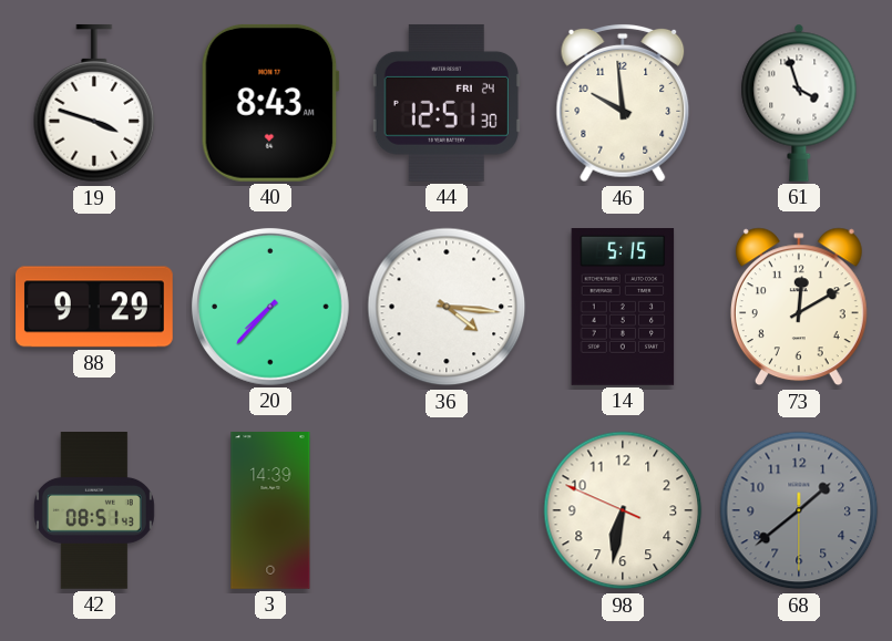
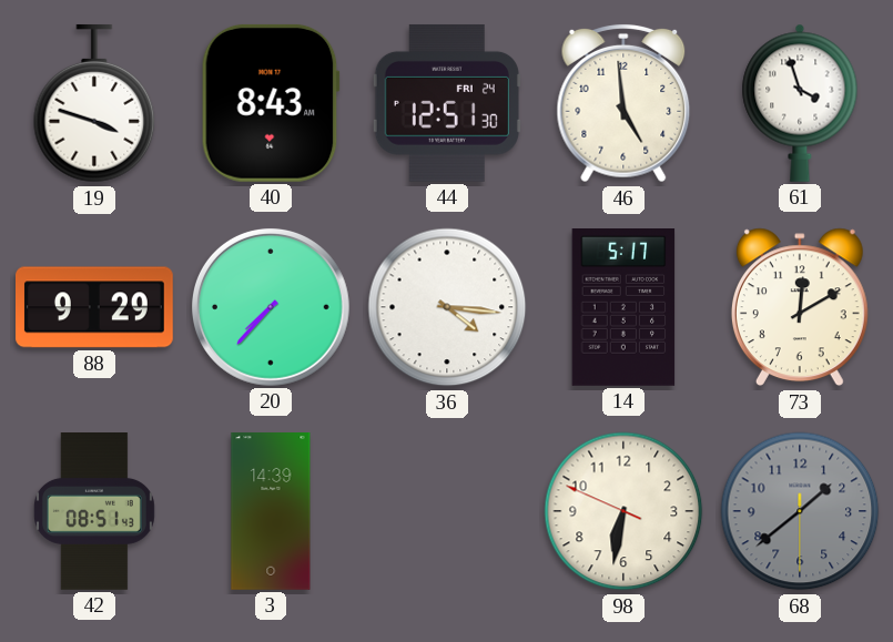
46: 9:59 -> 4:59 (623, 103)
14: 5:15 -> 5:17 (623, 308)
